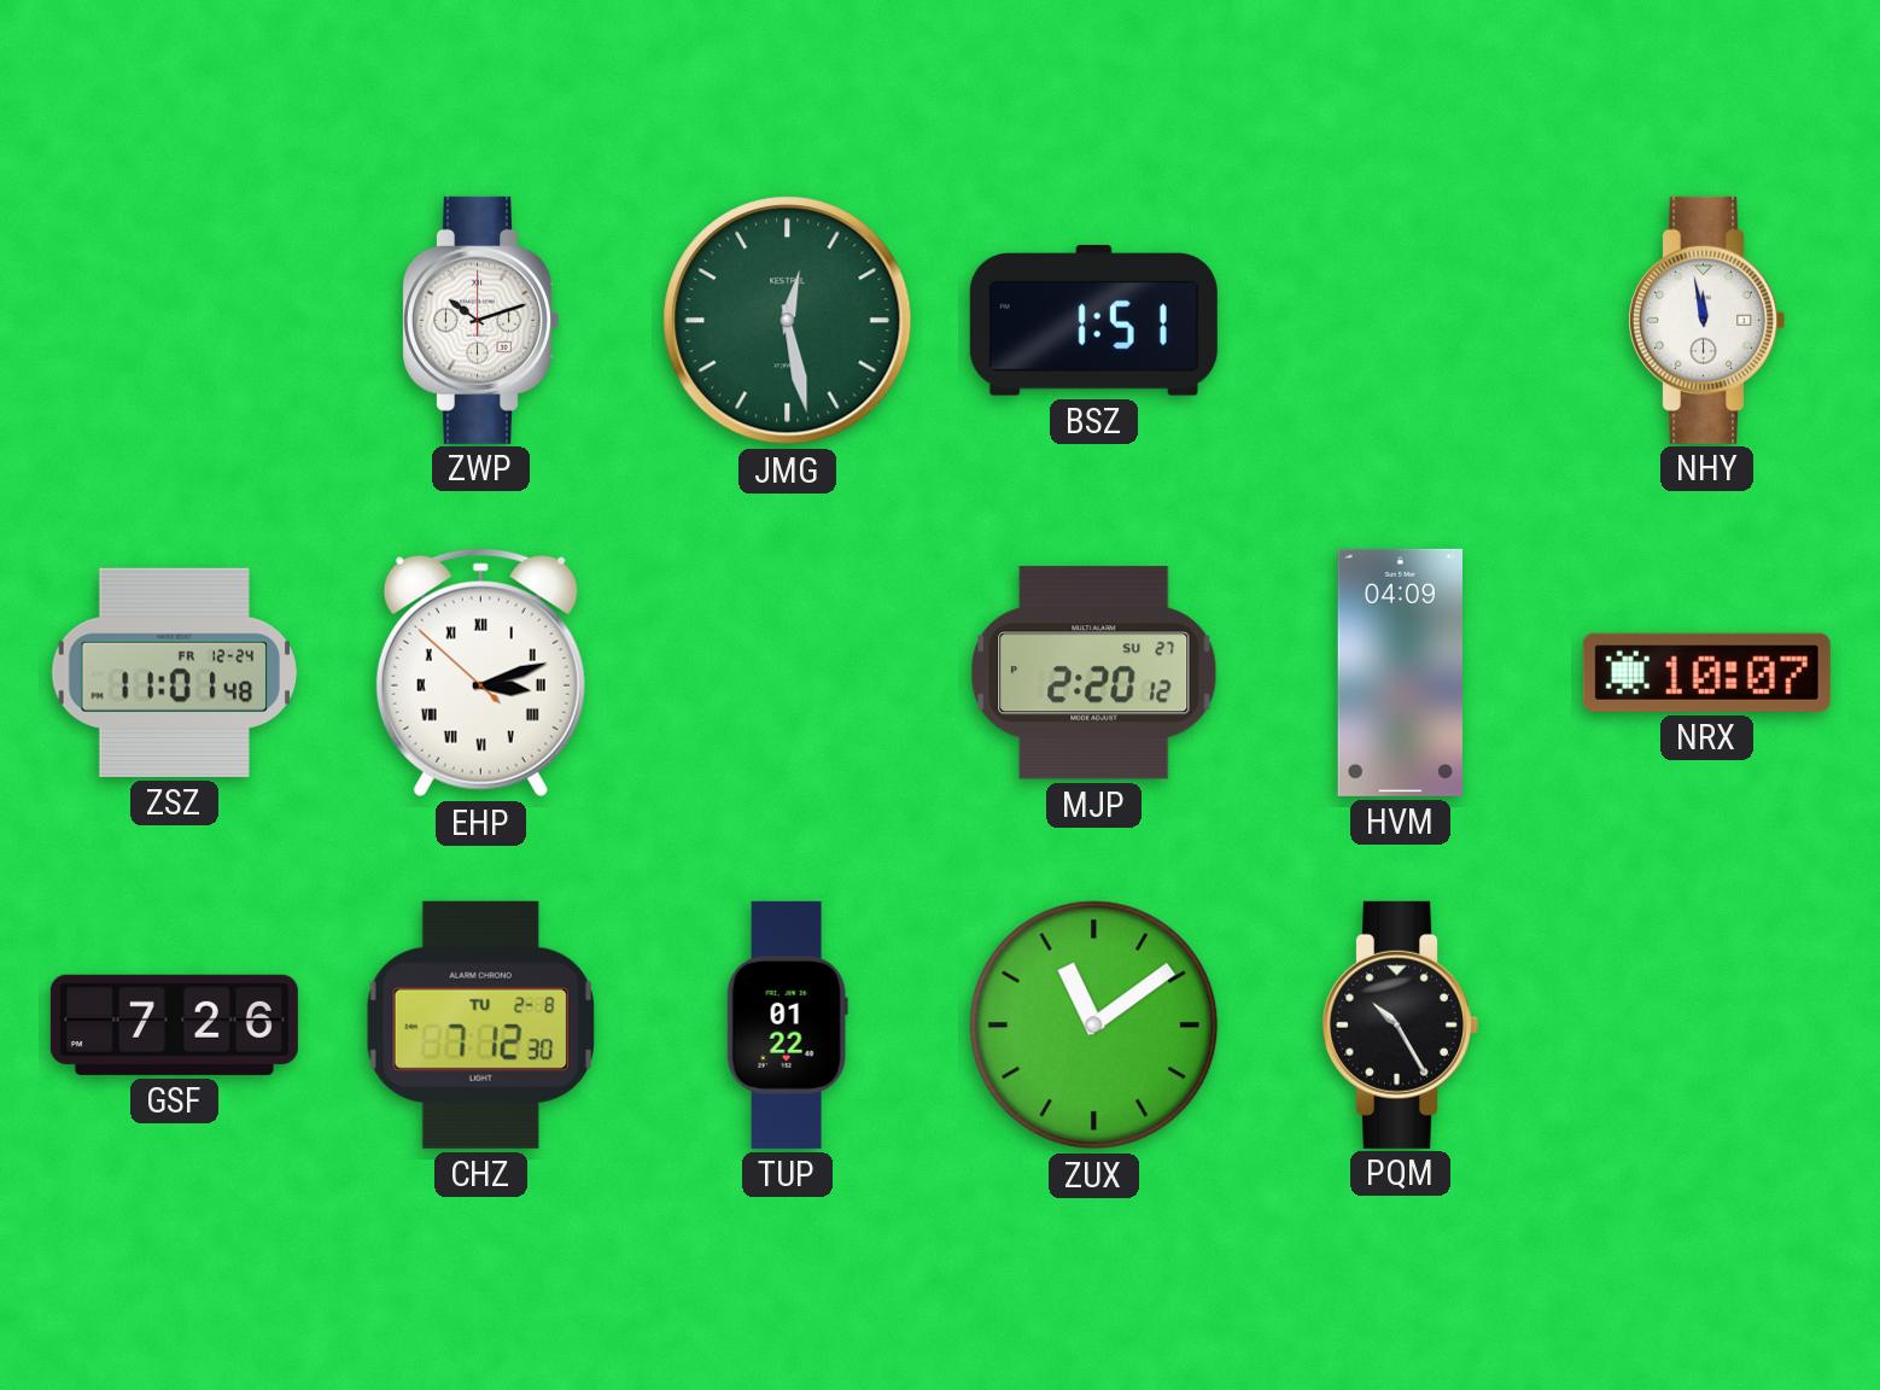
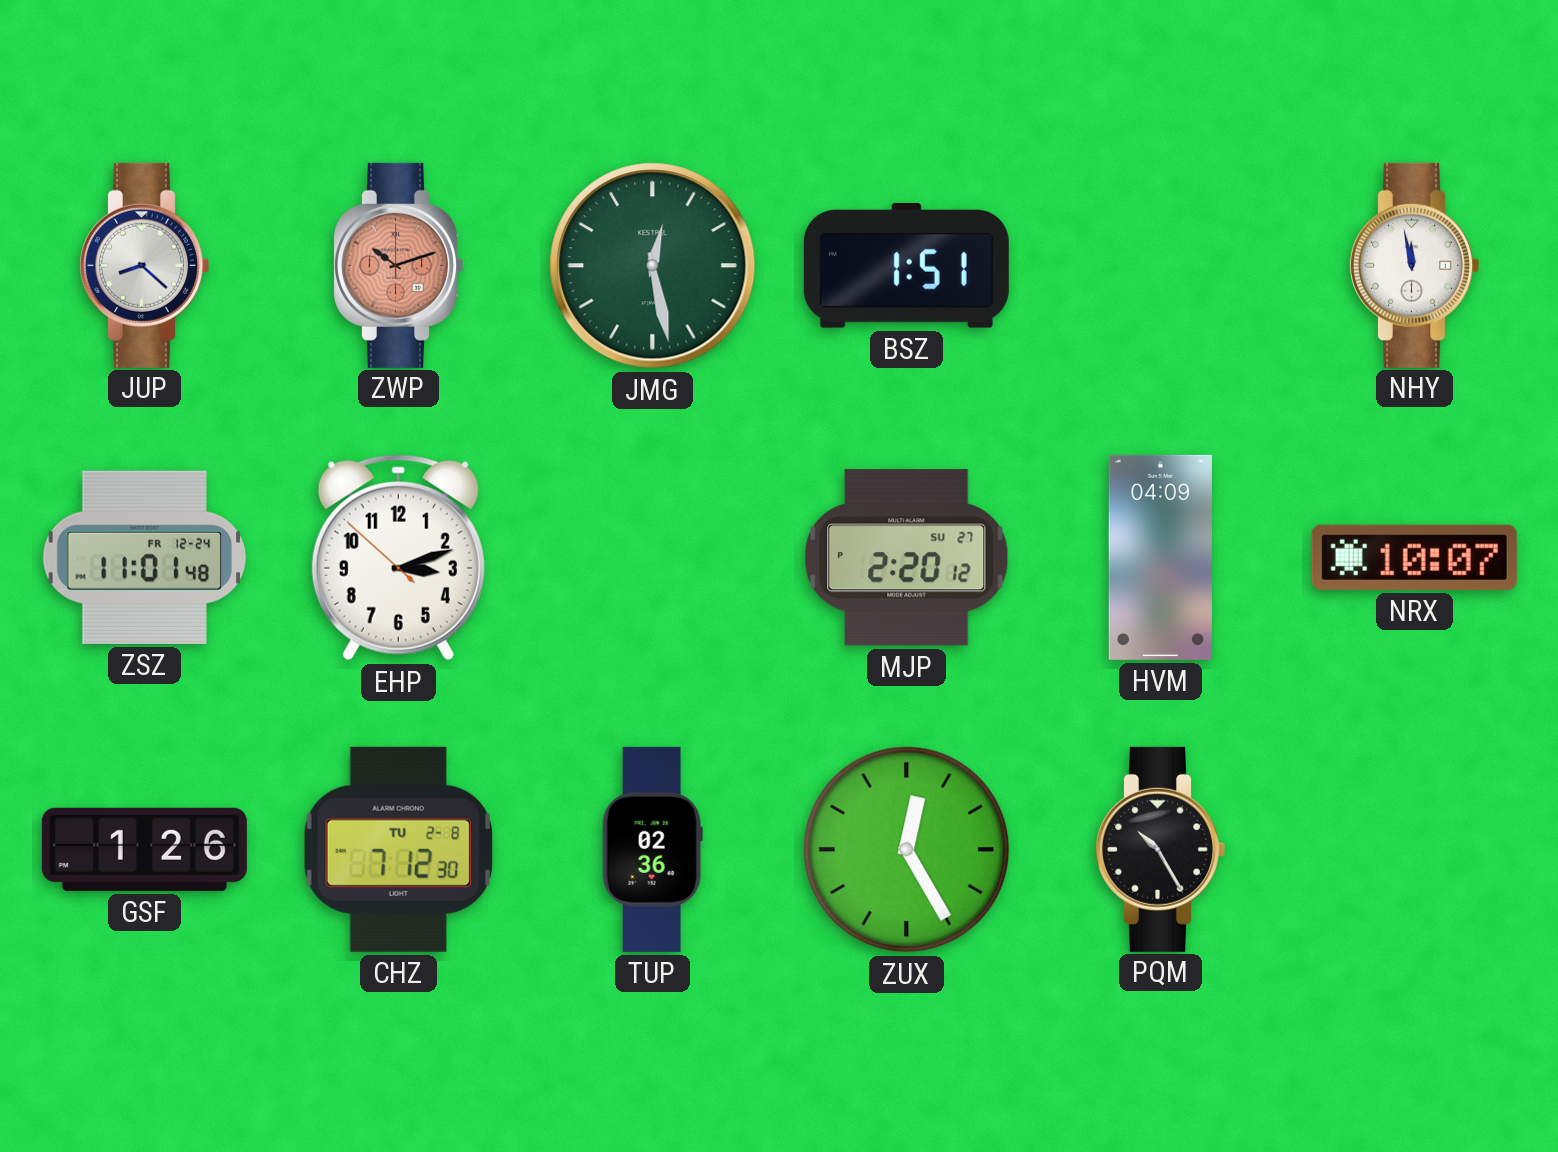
JUP: none -> 8:22 (144, 265)
ZWP dial: white -> salmon (398, 265)
EHP numerals: Roman -> Arabic (398, 558)
GSF: 7:26 -> 1:26 (144, 849)
TUP: 01:22 -> 02:36 (652, 849)
ZUX: 11:09 -> 12:25 (907, 850)
